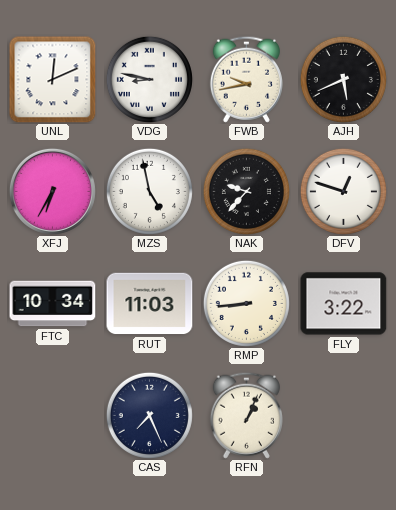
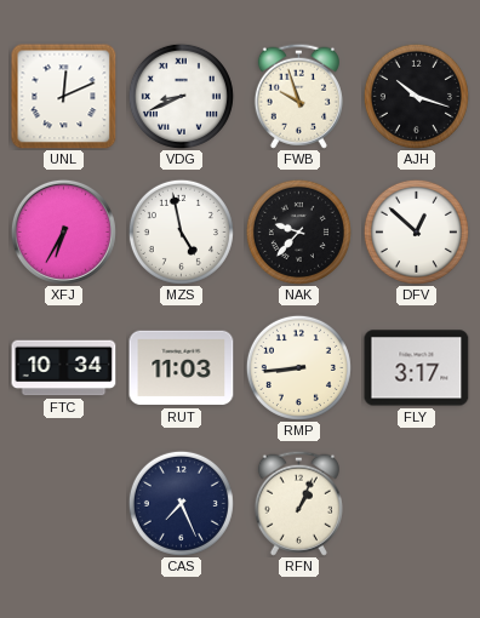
VDG: 8:47 -> 8:41 (181, 96)
FWB: 9:43 -> 9:57 (298, 96)
AJH: 5:41 -> 10:18 (416, 96)
DFV: 12:48 -> 12:52 (416, 231)
FLY: 3:22 -> 3:17 (417, 368)
